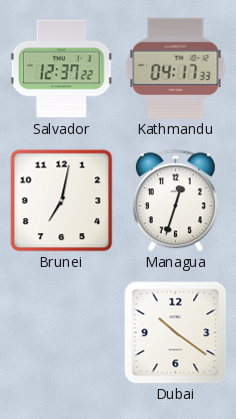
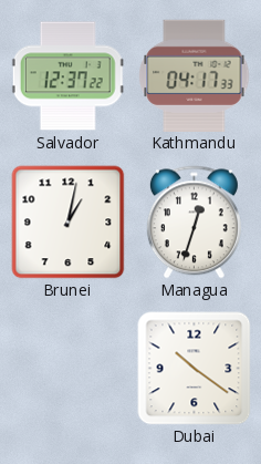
Brunei: 7:02 -> 1:02 (69, 223)
